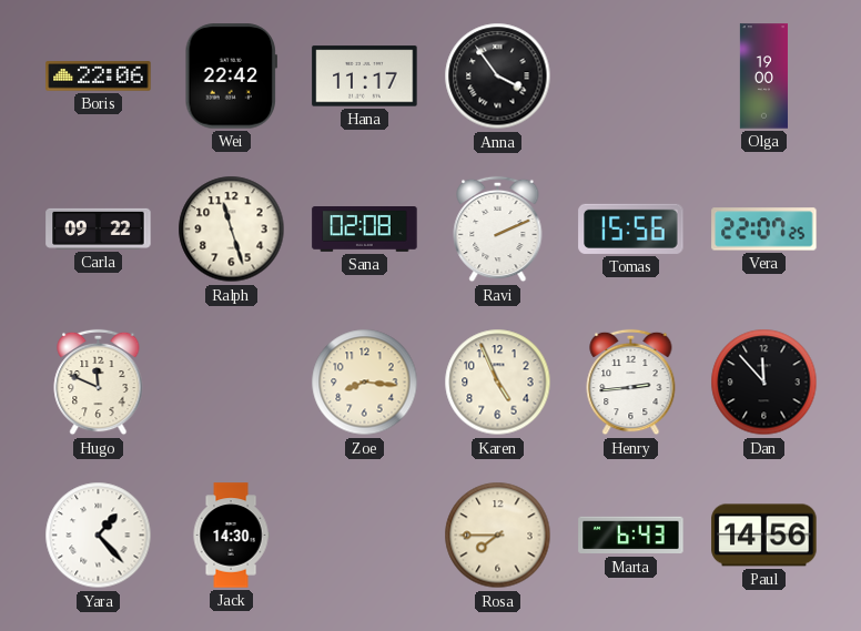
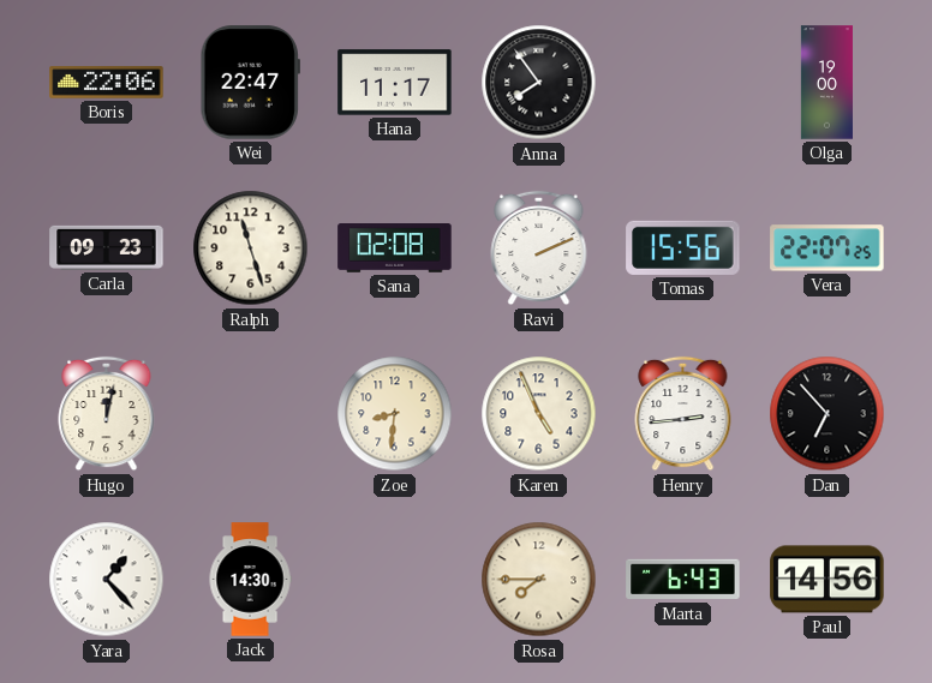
Wei: 22:42 -> 22:47 (250, 83)
Anna: 3:54 -> 7:54 (539, 83)
Carla: 09:22 -> 09:23 (107, 247)
Hugo: 11:49 -> 12:02 (107, 414)
Zoe: 8:16 -> 8:31 (395, 414)
Dan: 11:53 -> 6:53 (828, 414)
